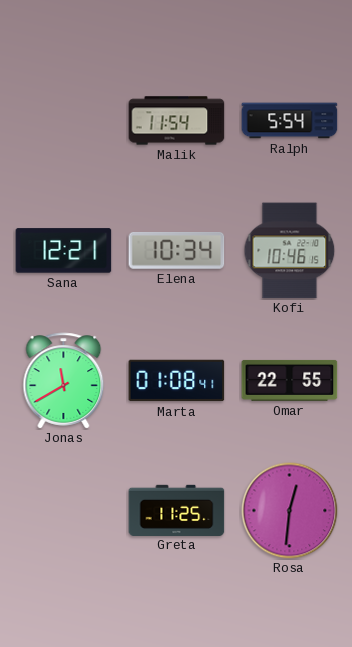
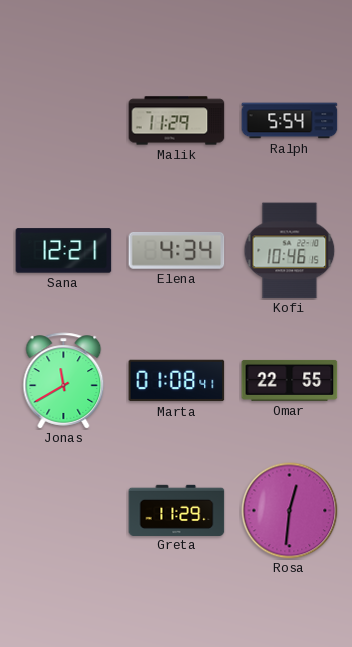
Malik: 11:54 -> 11:29 (177, 121)
Elena: 10:34 -> 4:34 (177, 250)
Greta: 11:25 -> 11:29 (177, 510)
